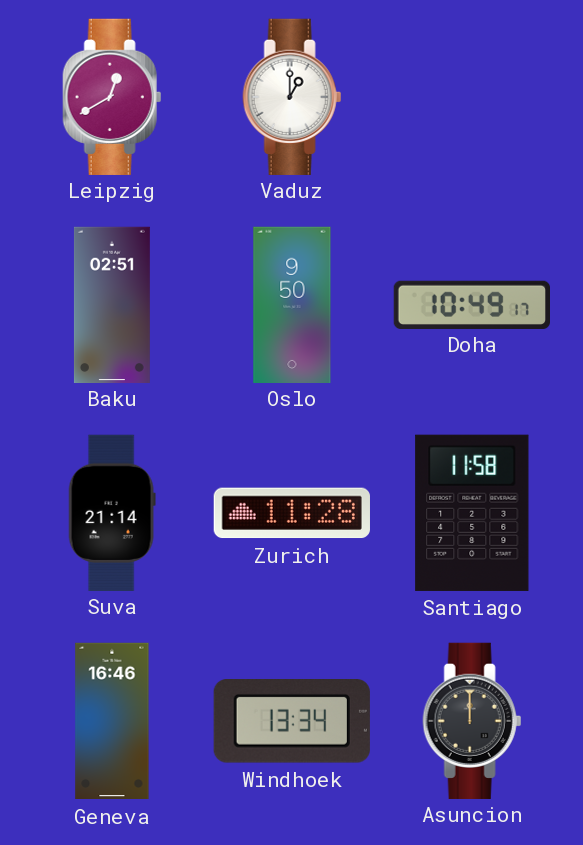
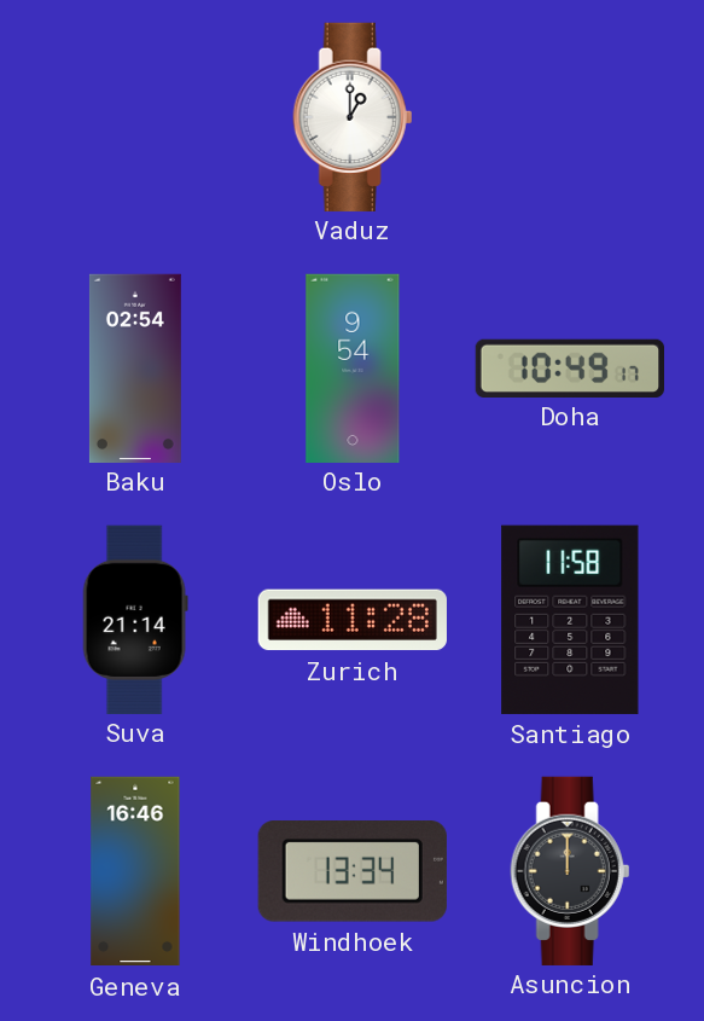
Leipzig: 12:40 -> none (112, 96)
Baku: 02:51 -> 02:54 (135, 367)
Oslo: 9:50 -> 9:54 (353, 367)
